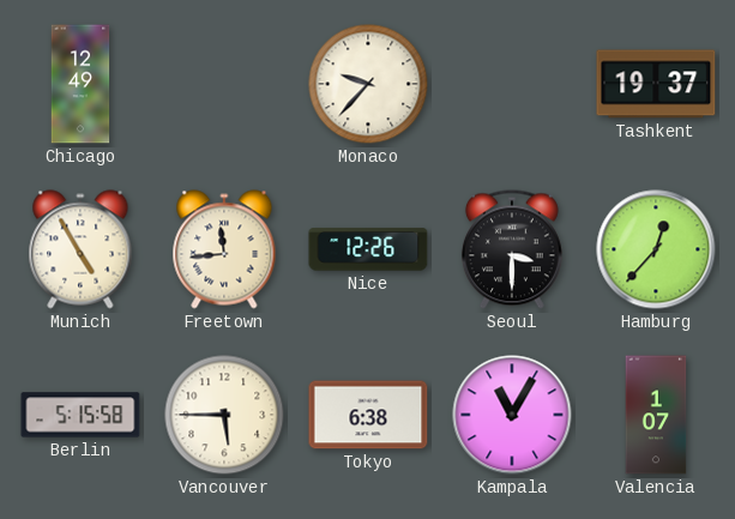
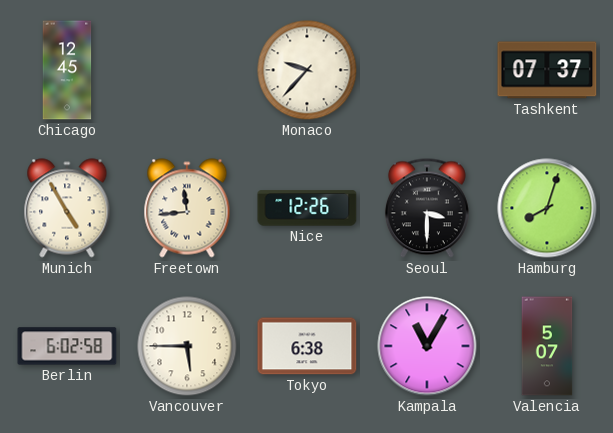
Chicago: 12:49 -> 12:45 (67, 70)
Tashkent: 19:37 -> 07:37 (547, 70)
Hamburg: 12:37 -> 8:03 (547, 208)
Berlin: 5:15 -> 6:02 (67, 346)
Valencia: 1:07 -> 5:07 (547, 346)
